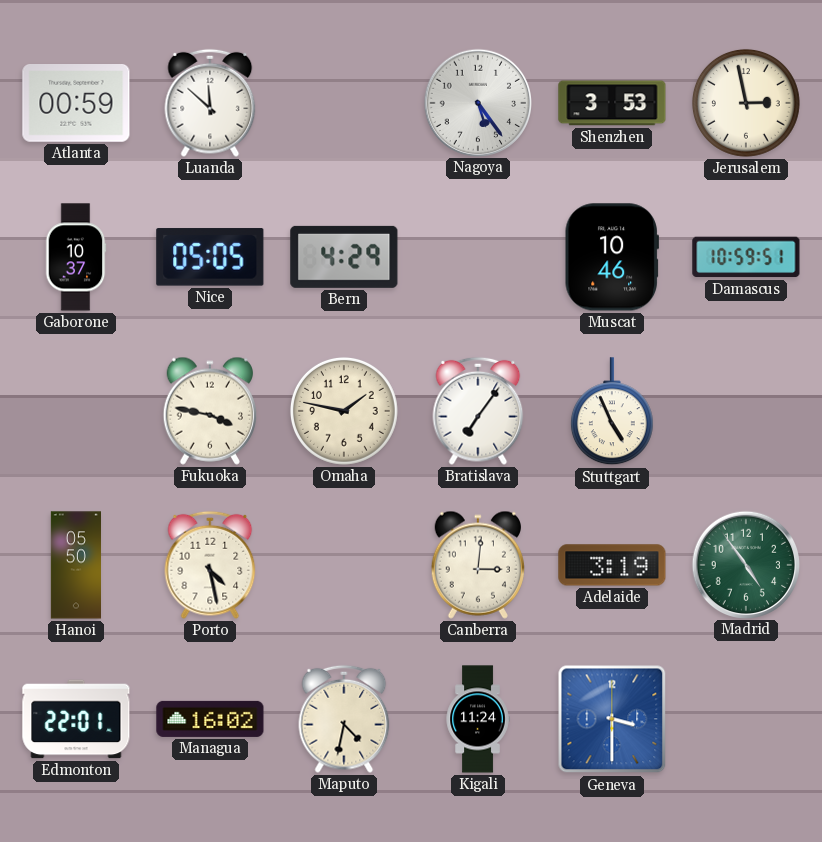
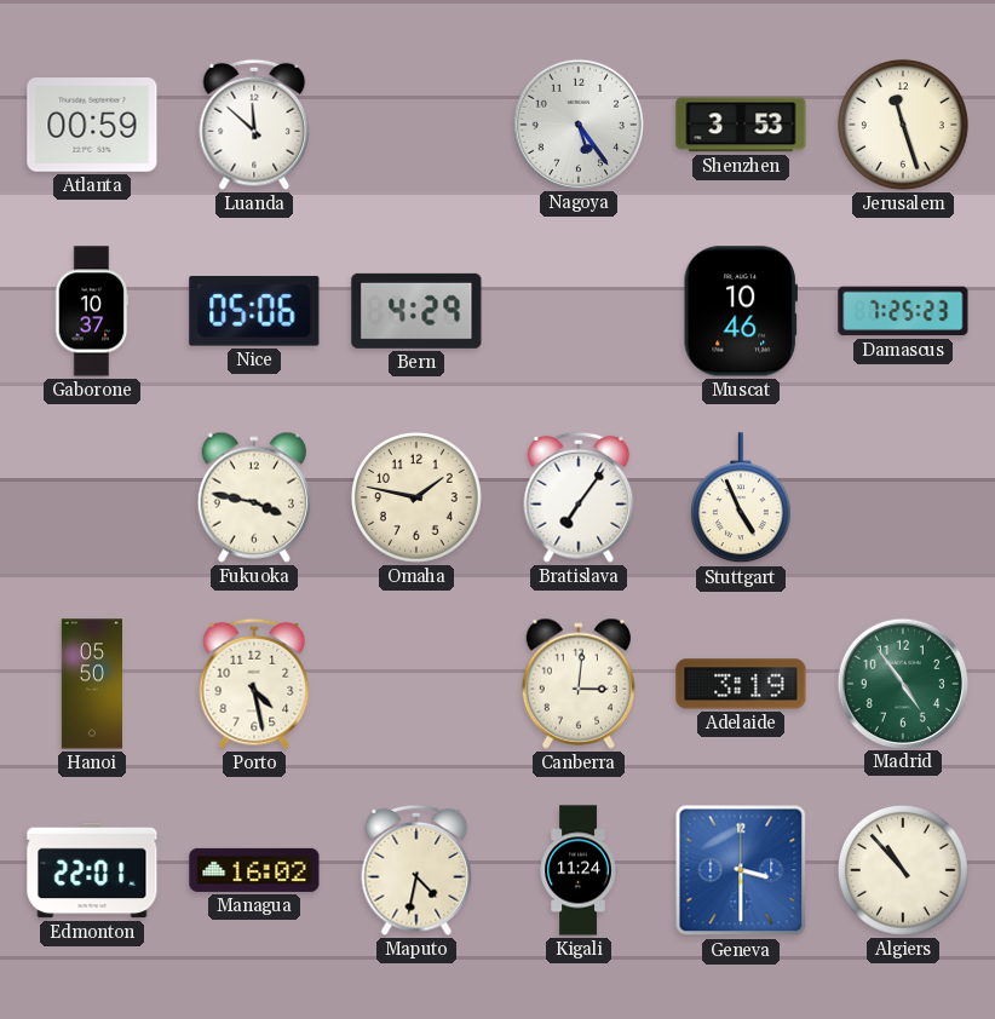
Jerusalem: 2:58 -> 11:27 (903, 125)
Nice: 05:05 -> 05:06 (254, 311)
Damascus: 10:59 -> 7:25 (903, 311)
Algiers: none -> 10:53 (903, 870)
